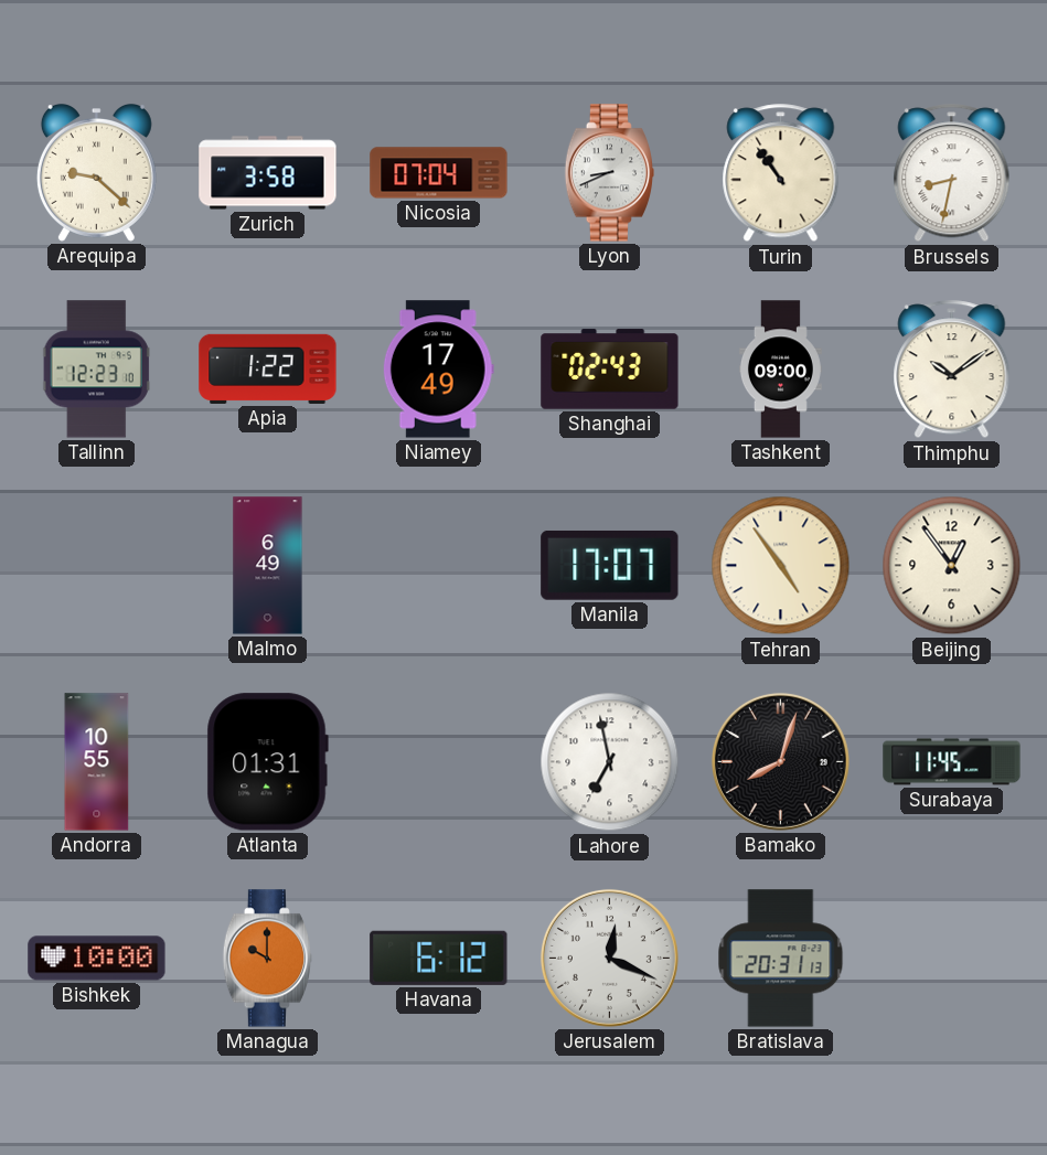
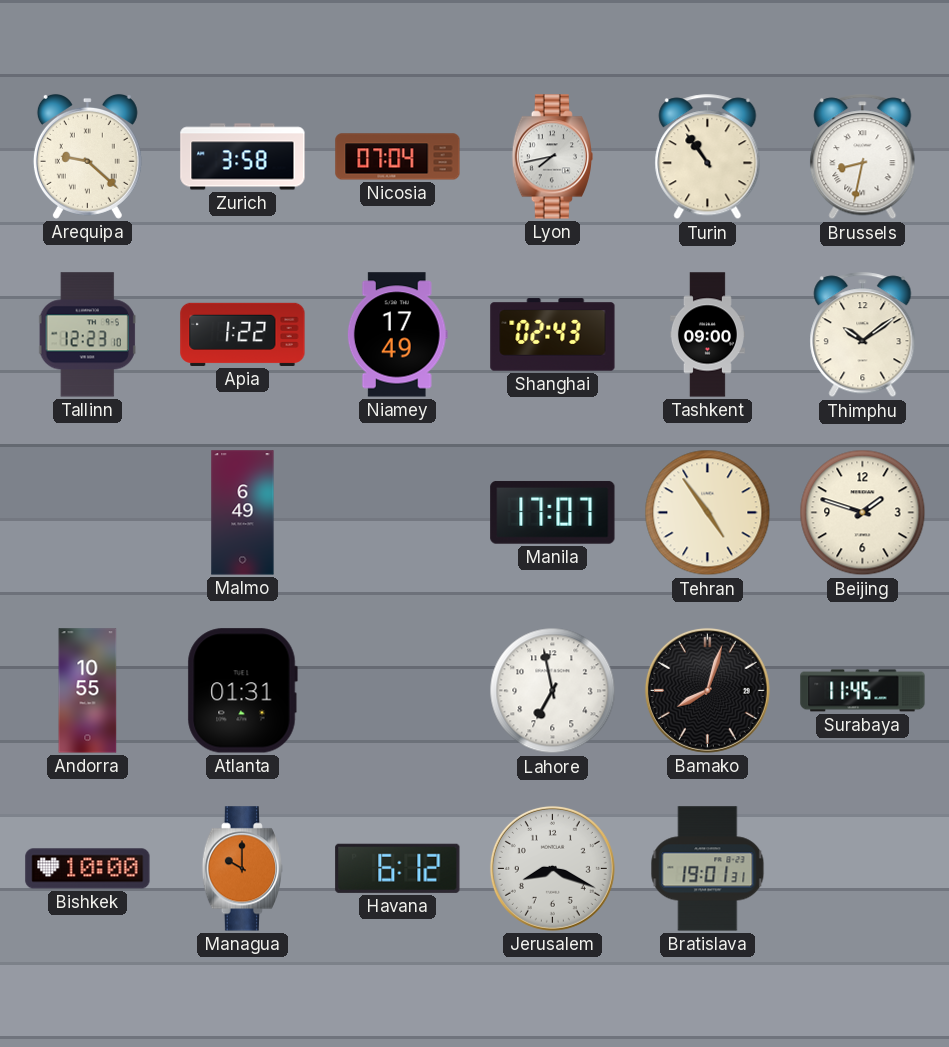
Lyon: 8:41 -> 7:43 (552, 157)
Beijing: 12:54 -> 1:48 (863, 513)
Jerusalem: 12:19 -> 8:19 (552, 868)
Bratislava: 20:31 -> 19:01 (708, 869)
